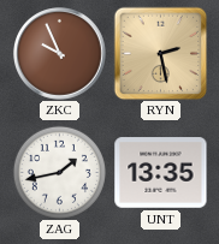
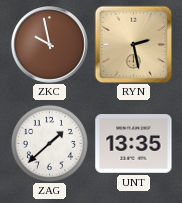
ZKC: 9:56 -> 9:58 (50, 45)
ZAG: 1:43 -> 1:38 (49, 143)
